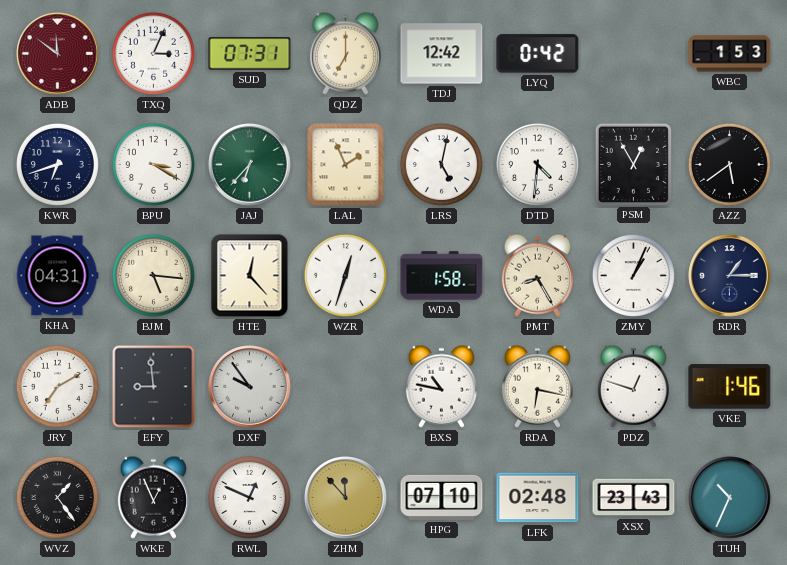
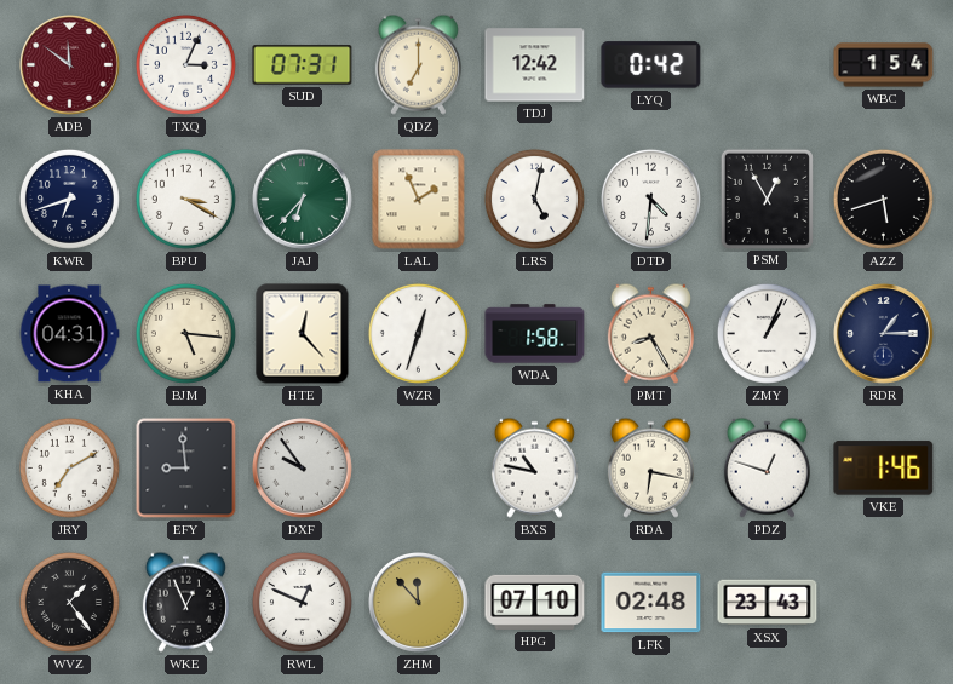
WBC: 1:53 -> 1:54 (884, 65)
AZZ: 5:39 -> 5:42 (883, 199)
TUH: 10:34 -> none (730, 498)
